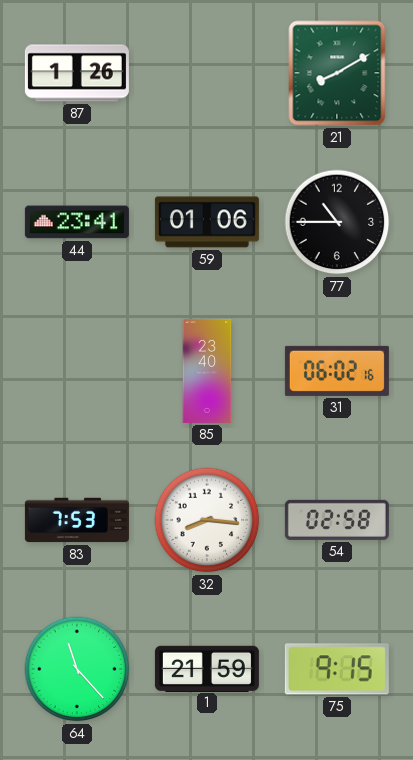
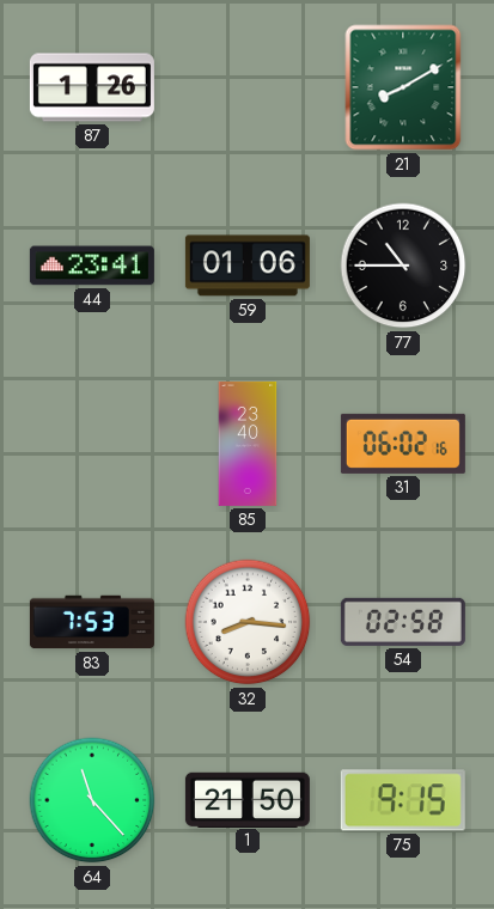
1: 21:59 -> 21:50 (248, 799)
